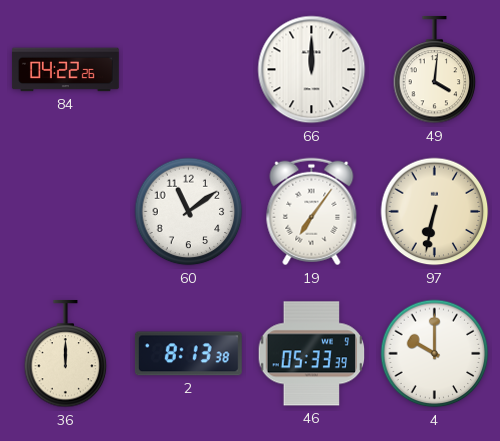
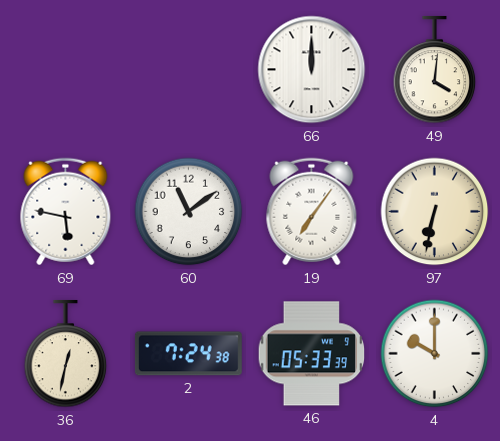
84: 04:22 -> none (65, 70)
69: none -> 5:47 (66, 212)
36: 12:00 -> 12:32 (66, 354)
2: 8:13 -> 7:24 (188, 354)
